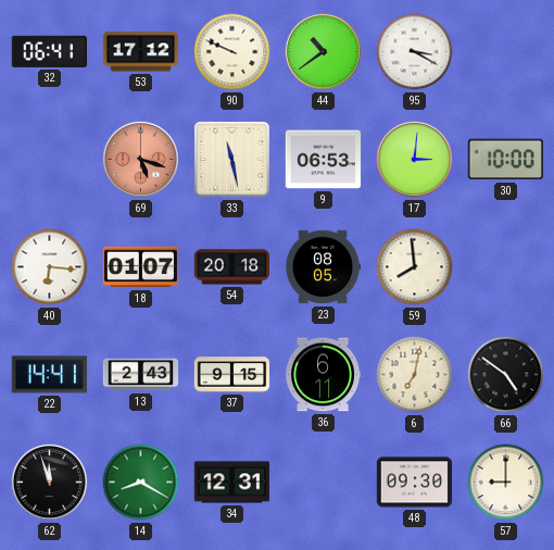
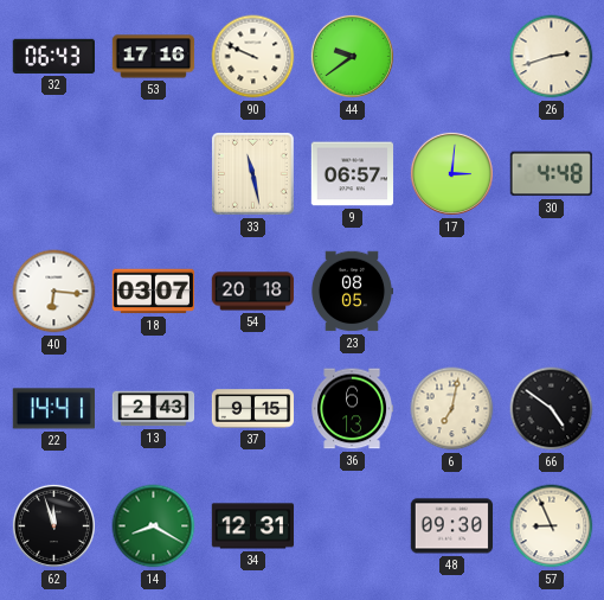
32: 06:41 -> 06:43 (53, 56)
53: 17:12 -> 17:16 (154, 57)
44: 10:39 -> 9:39 (352, 56)
95: 3:20 -> none (415, 52)
26: none -> 2:42 (552, 57)
69: 5:18 -> none (140, 159)
9: 06:53 -> 06:57 (353, 174)
30: 10:00 -> 4:48 (551, 174)
18: 01:07 -> 03:07 (154, 292)
59: 7:59 -> none (415, 267)
36: 6:11 -> 6:13 (353, 409)
57: 9:00 -> 8:56 (552, 526)
